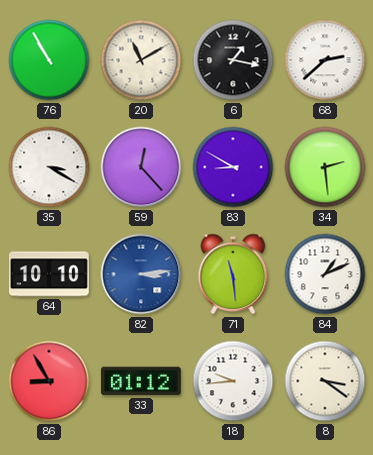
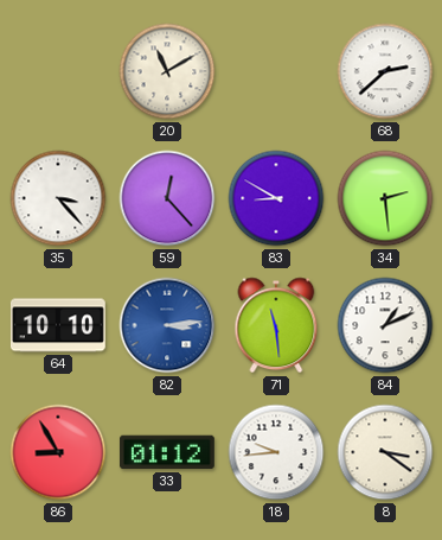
76: 10:55 -> none (49, 60)
6: 1:17 -> none (233, 60)
35: 3:20 -> 3:23 (58, 198)
